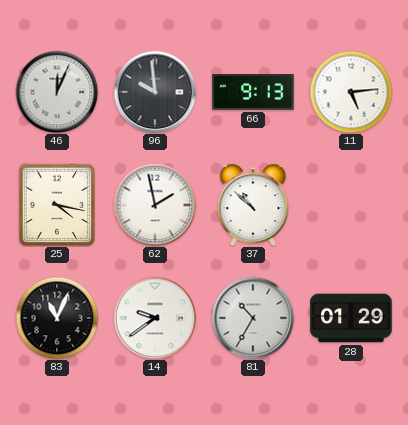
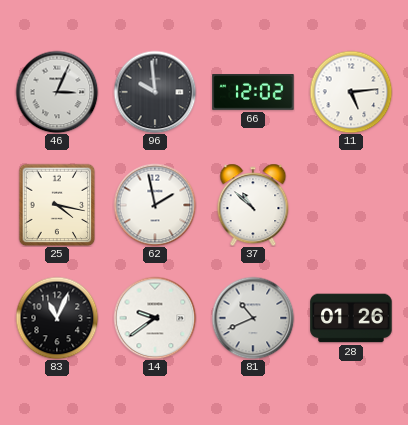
46: 12:04 -> 3:04 (57, 92)
66: 9:13 -> 12:02 (253, 93)
81: 10:35 -> 10:41 (253, 318)
28: 01:29 -> 01:26 (351, 318)
